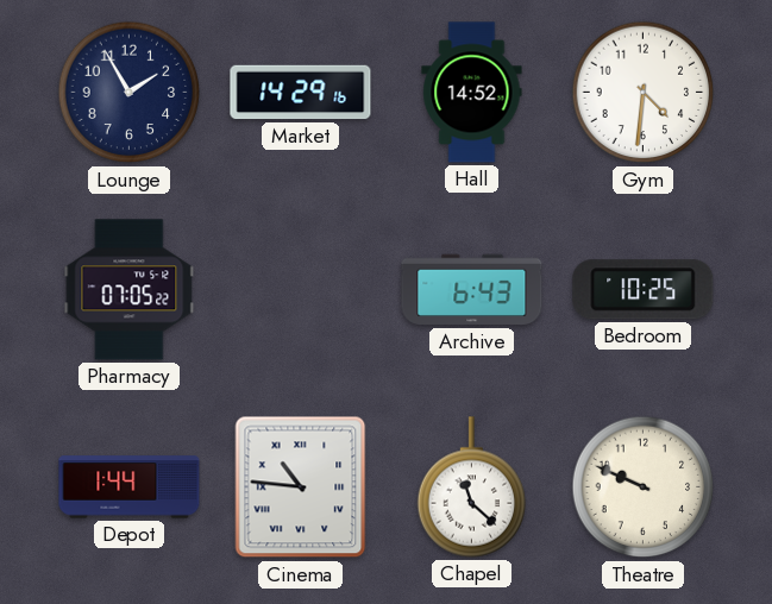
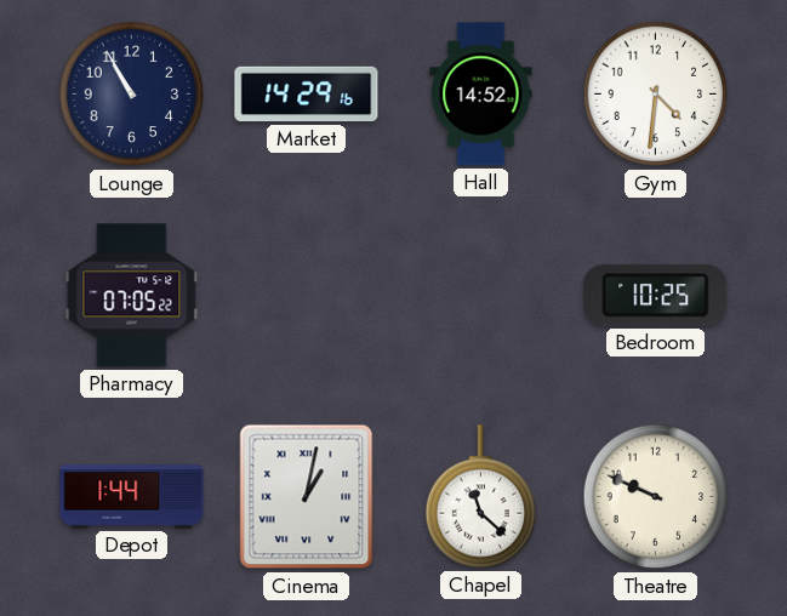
Lounge: 1:55 -> 10:55 (132, 95)
Archive: 6:43 -> none (472, 290)
Cinema: 10:46 -> 1:02 (307, 497)
